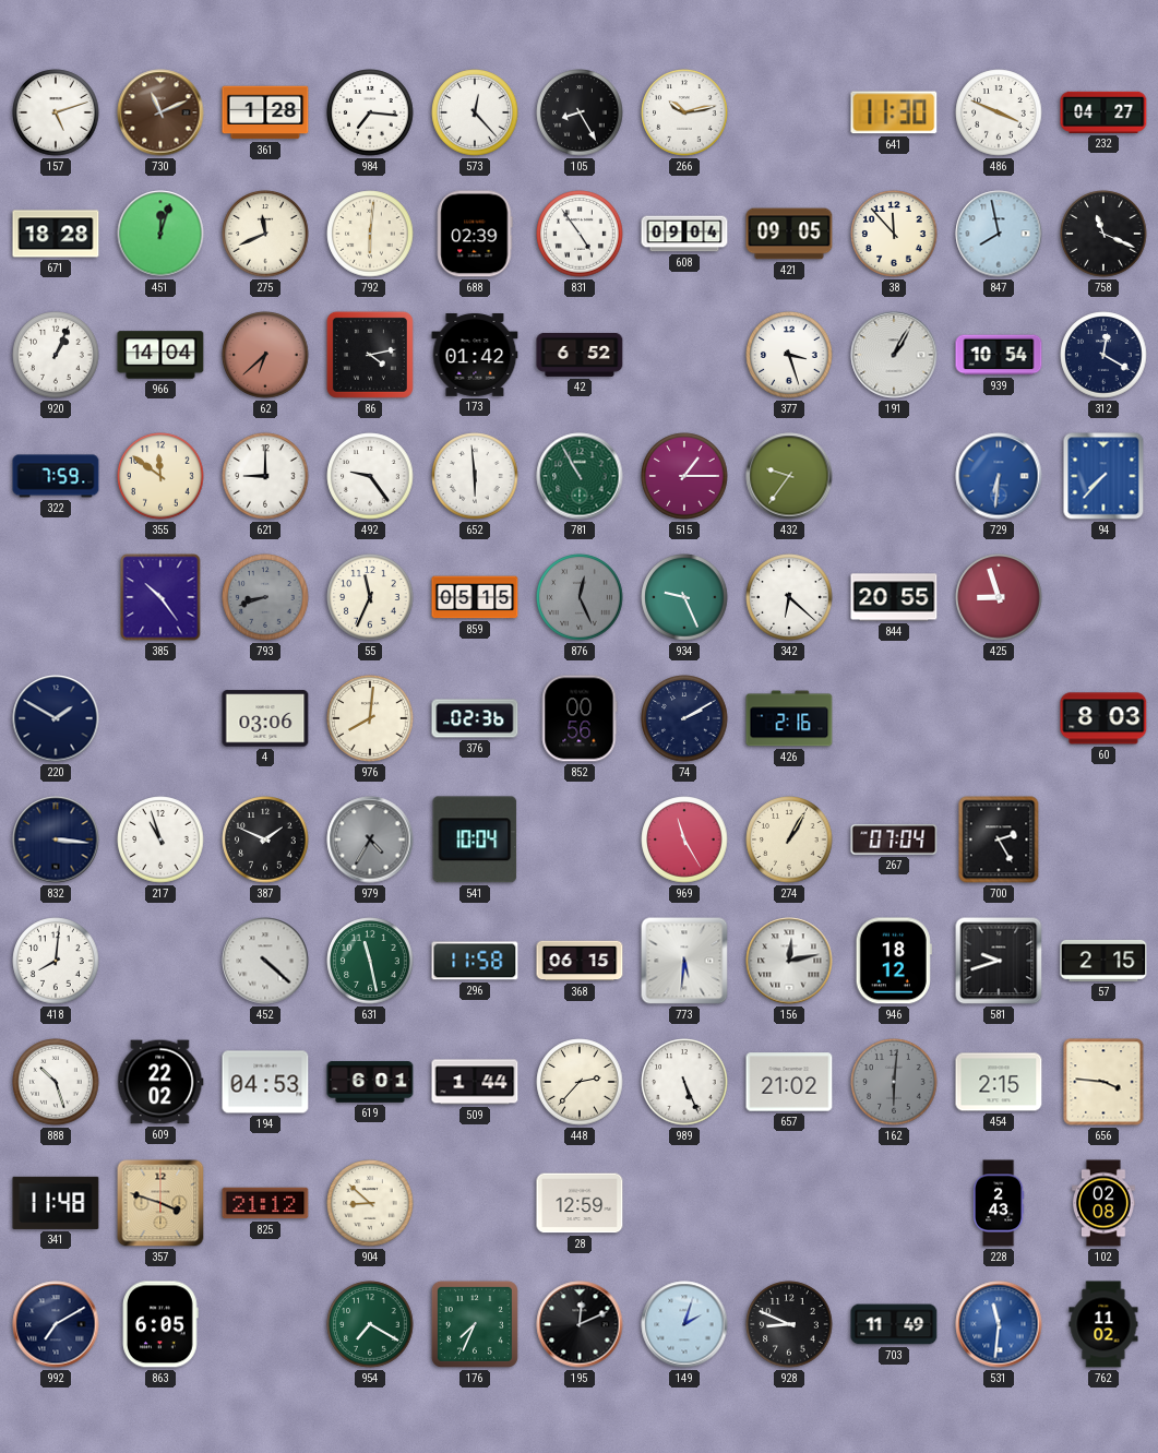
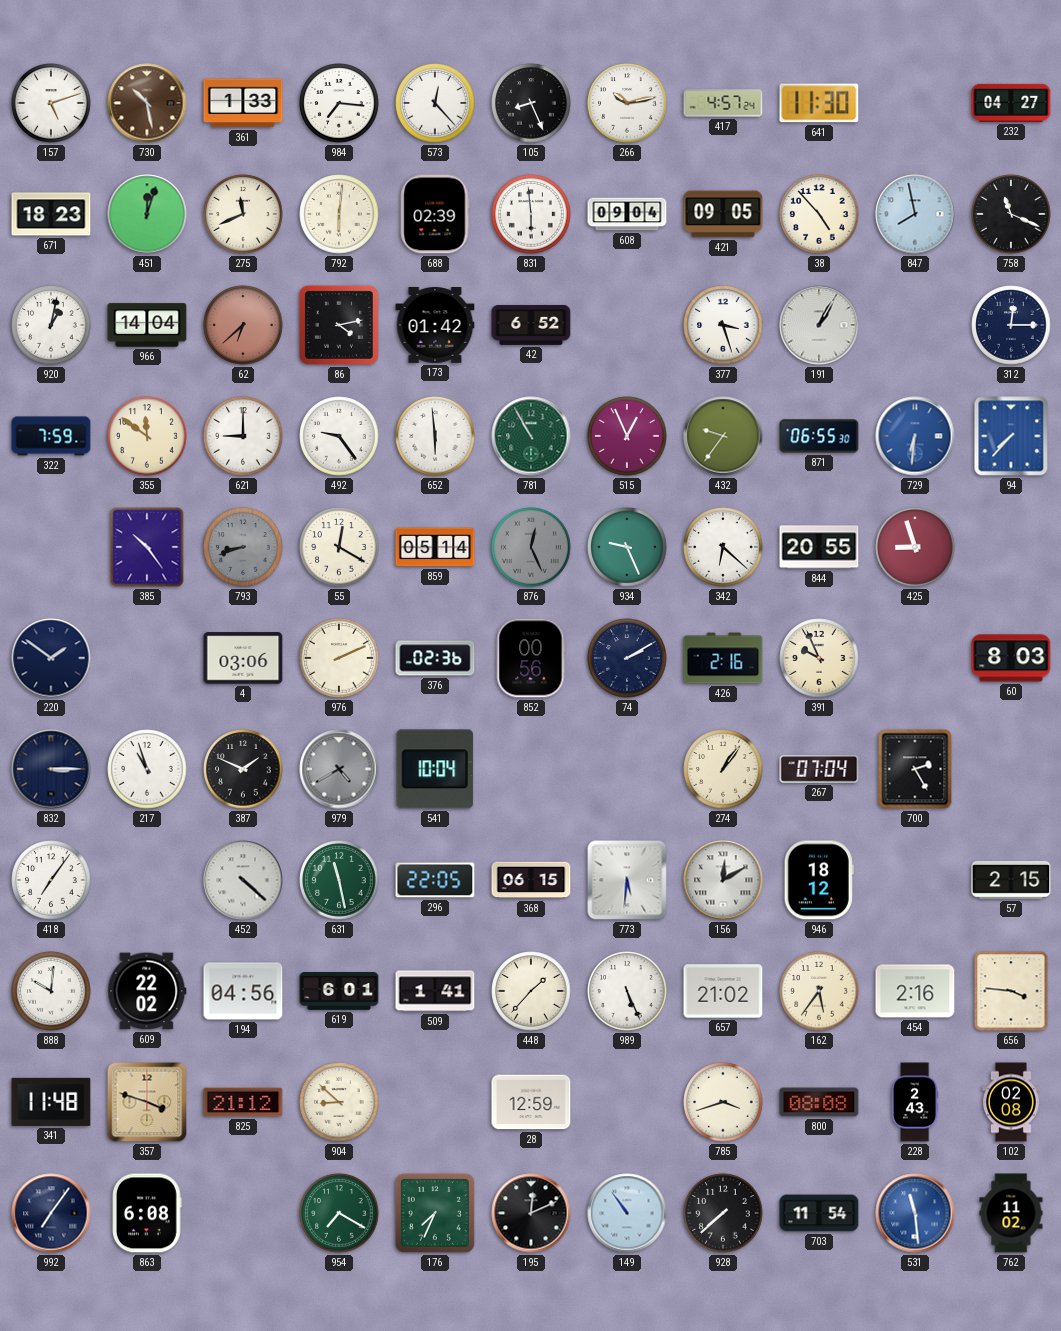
730: 11:11 -> 10:28 (147, 103)
361: 1:28 -> 1:33 (243, 103)
105: 8:25 -> 8:26 (531, 103)
417: none -> 4:57 (723, 103)
486: 3:49 -> none (999, 112)
671: 18:28 -> 18:23 (51, 214)
831: 4:54 -> 5:59 (531, 214)
38: 11:53 -> 4:53 (819, 214)
920: 1:04 -> 1:02 (51, 325)
939: 10:54 -> none (999, 355)
312: 12:20 -> 12:15 (1011, 325)
515: 1:15 -> 12:56 (627, 436)
871: none -> 06:55 (819, 436)
55: 11:34 -> 12:20 (339, 547)
859: 05:15 -> 05:14 (435, 547)
220: 1:50 -> 1:51 (51, 658)
976: 8:01 -> 2:11 (339, 658)
391: none -> 9:56 (819, 658)
832: 3:16 -> 3:15 (51, 769)
979: 4:35 -> 4:40 (339, 769)
969: 11:25 -> none (684, 839)
274: 1:05 -> 1:06 (723, 769)
418: 8:01 -> 7:06 (51, 880)
296: 11:58 -> 22:05 (435, 880)
156: 12:13 -> 12:10 (723, 880)
581: 9:42 -> none (999, 961)
888: 10:27 -> 10:01 (51, 991)
194: 04:53 -> 04:56 (243, 991)
509: 1:44 -> 1:41 (435, 991)
448: 2:37 -> 1:37 (531, 991)
162: 6:01 -> 5:36 (819, 991)
162 dial: grey -> cream (819, 991)
454: 2:15 -> 2:16 (915, 991)
785: none -> 3:42 (723, 1102)
800: none -> 08:08 (819, 1102)
992: 7:10 -> 7:06 (51, 1213)
863: 6:05 -> 6:08 (147, 1213)
149: 2:03 -> 10:54 (627, 1213)
928: 8:49 -> 7:38 (723, 1213)
703: 11:49 -> 11:54 (819, 1213)
531: 11:31 -> 11:29 (915, 1213)
